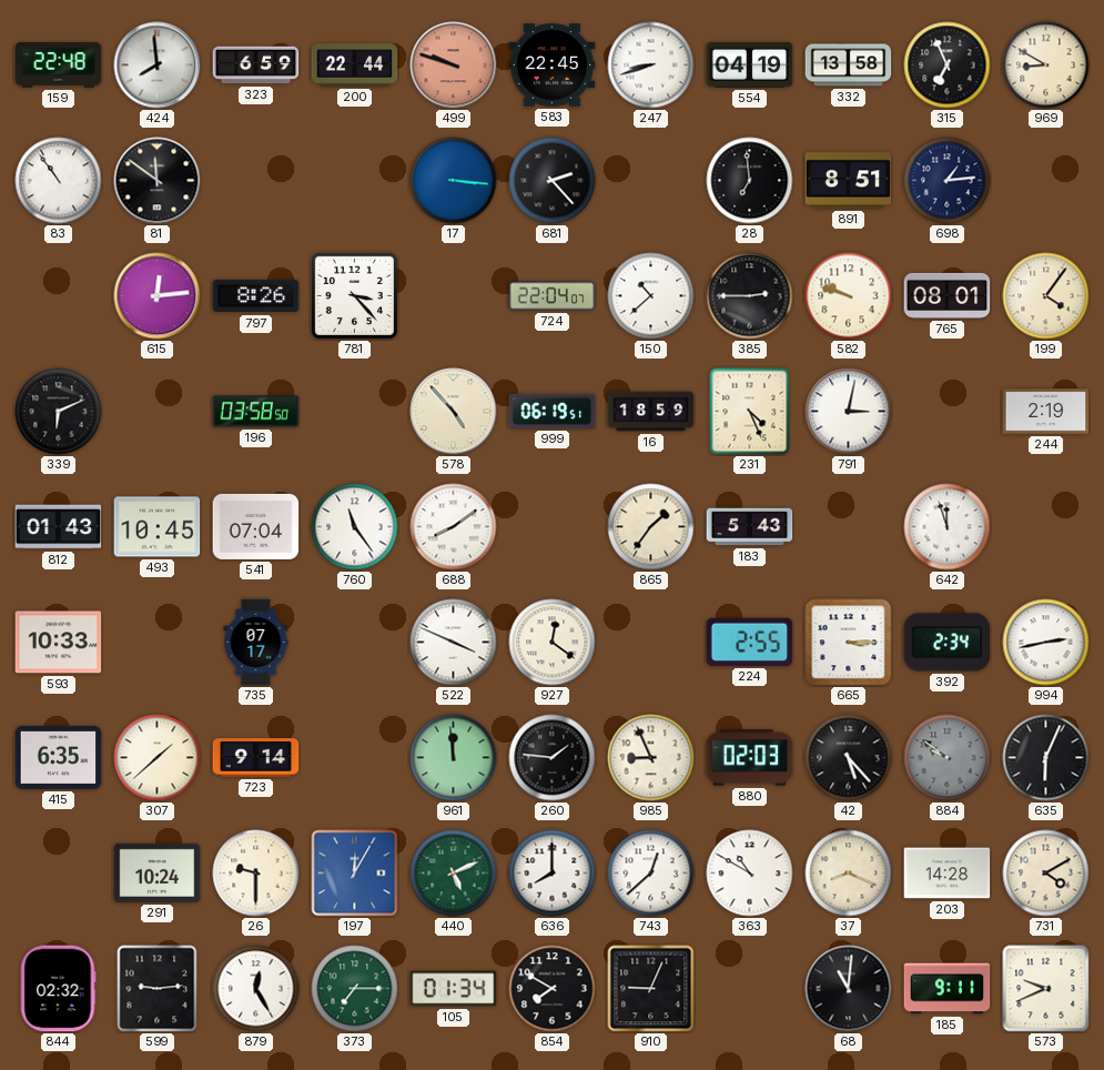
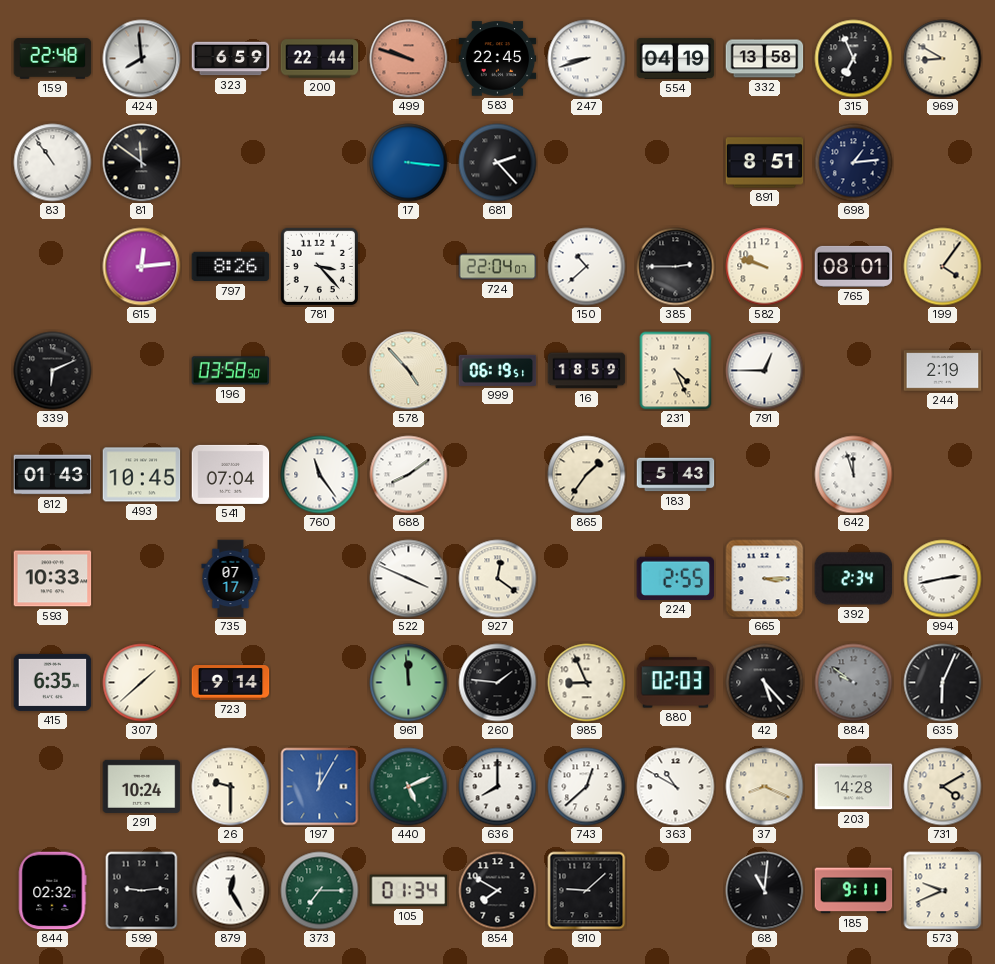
28: 6:59 -> none (750, 181)
791: 3:02 -> 12:45 (765, 371)
910: 9:04 -> 9:08 (587, 891)
